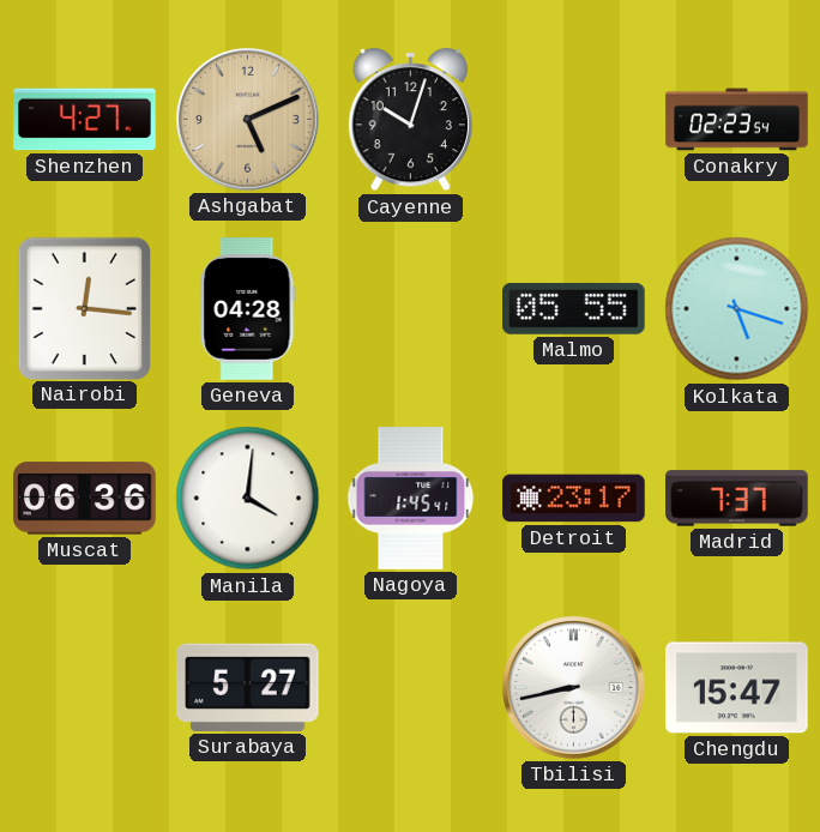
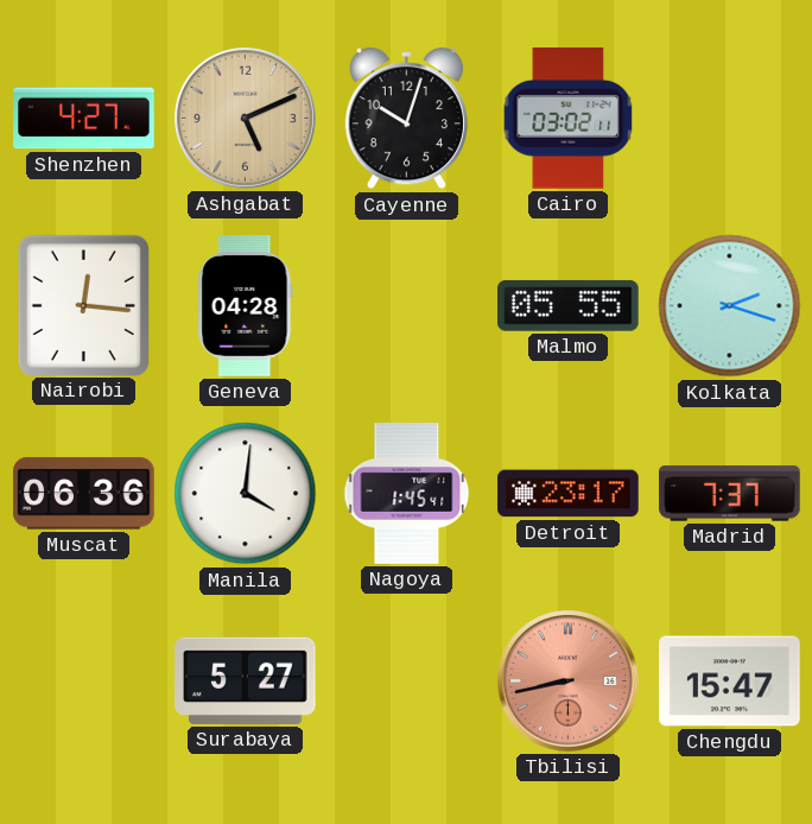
Cairo: none -> 03:02 (569, 119)
Conakry: 02:23 -> none (737, 120)
Kolkata: 5:18 -> 2:18 (730, 306)
Tbilisi dial: white -> salmon (569, 682)
